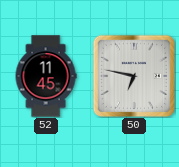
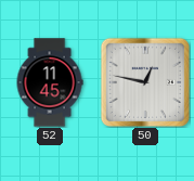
50: 6:47 -> 12:47 (144, 81)
